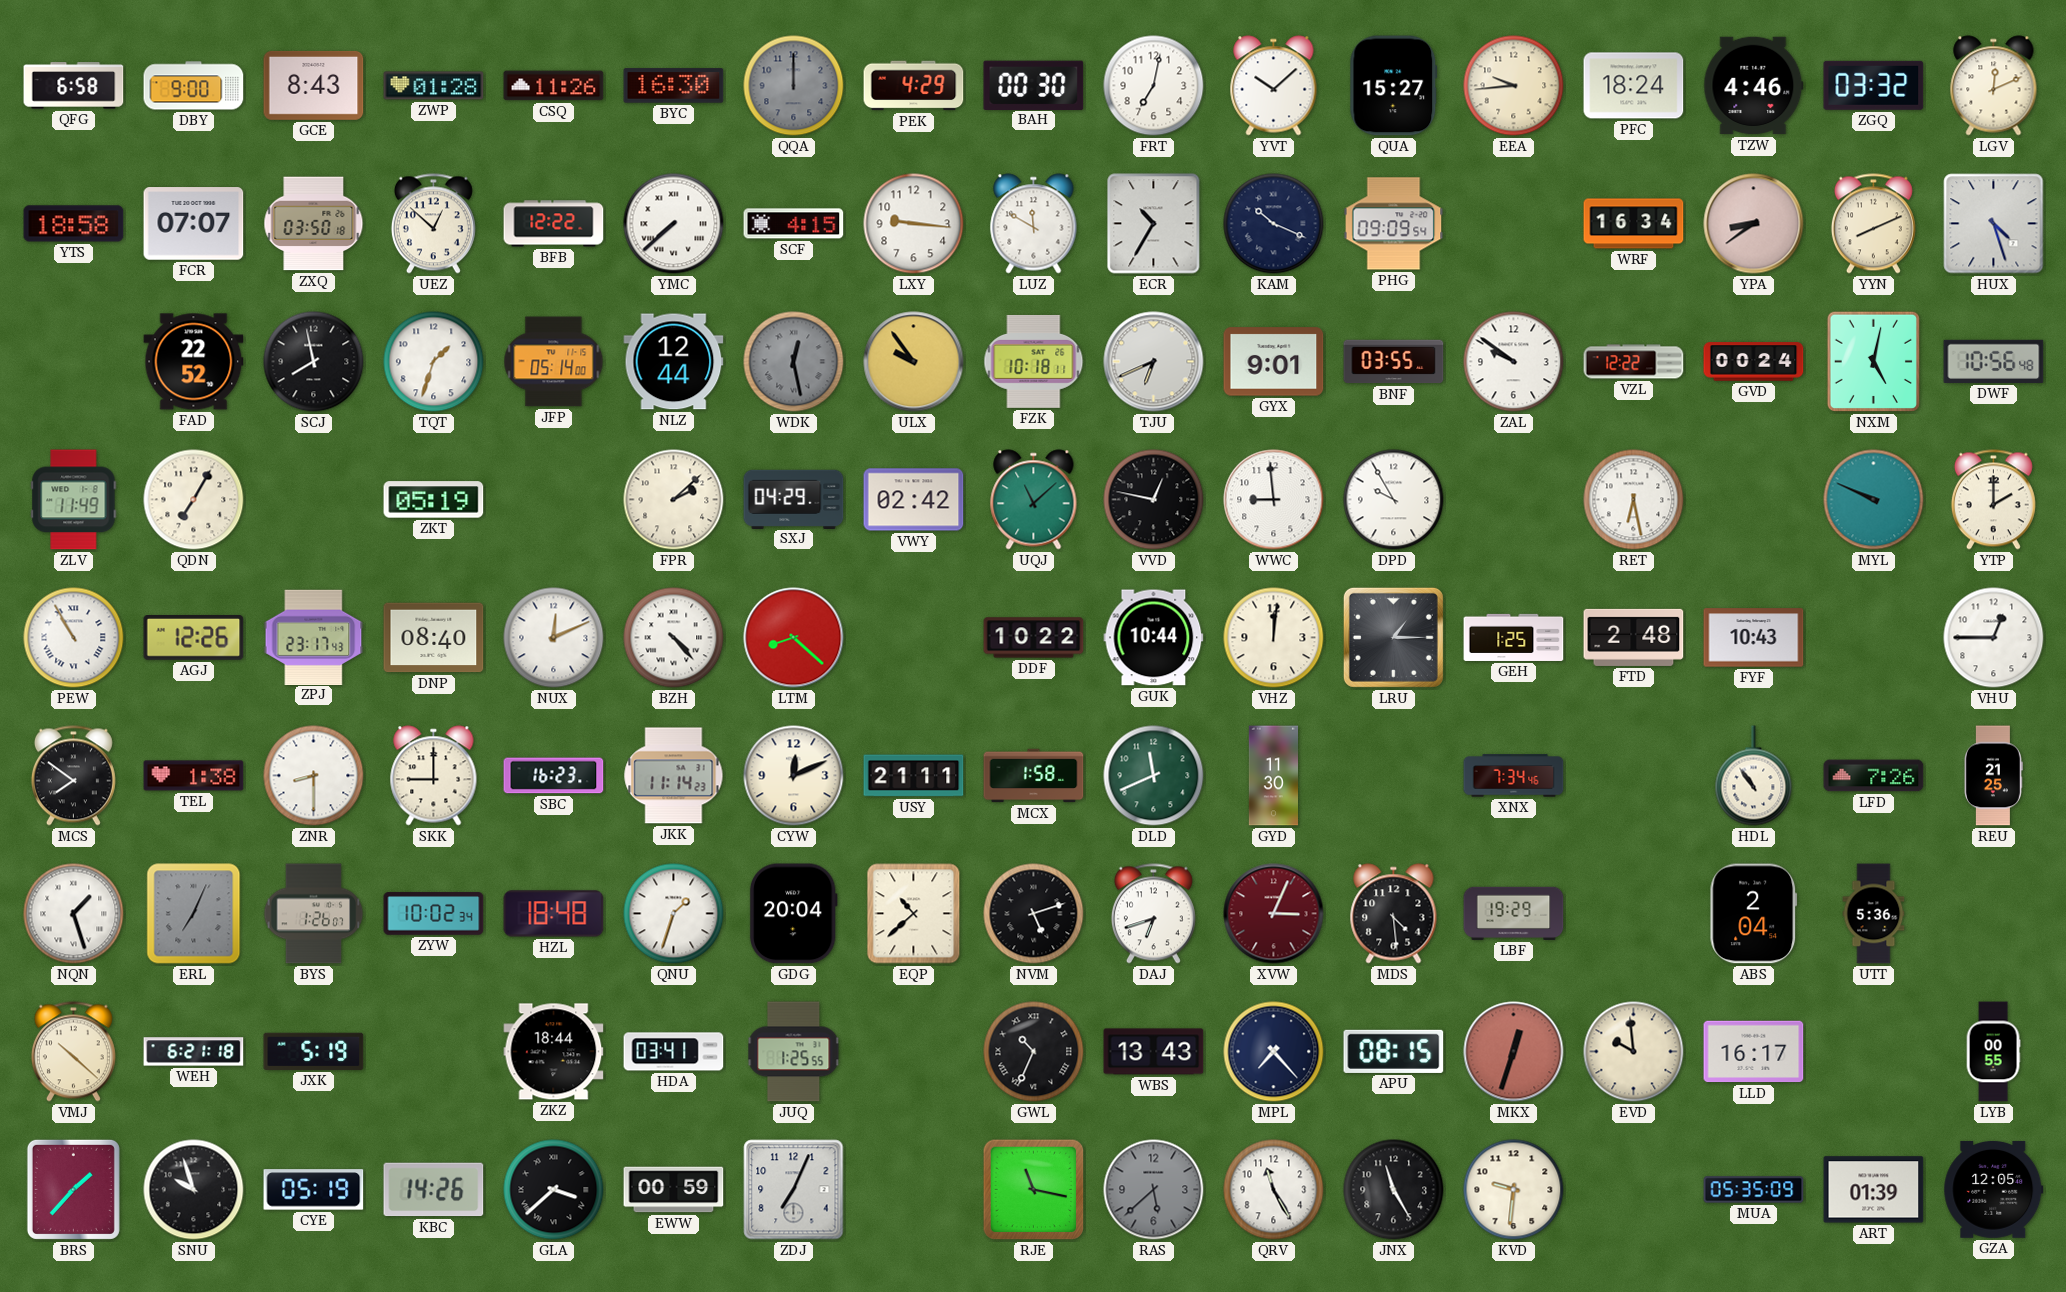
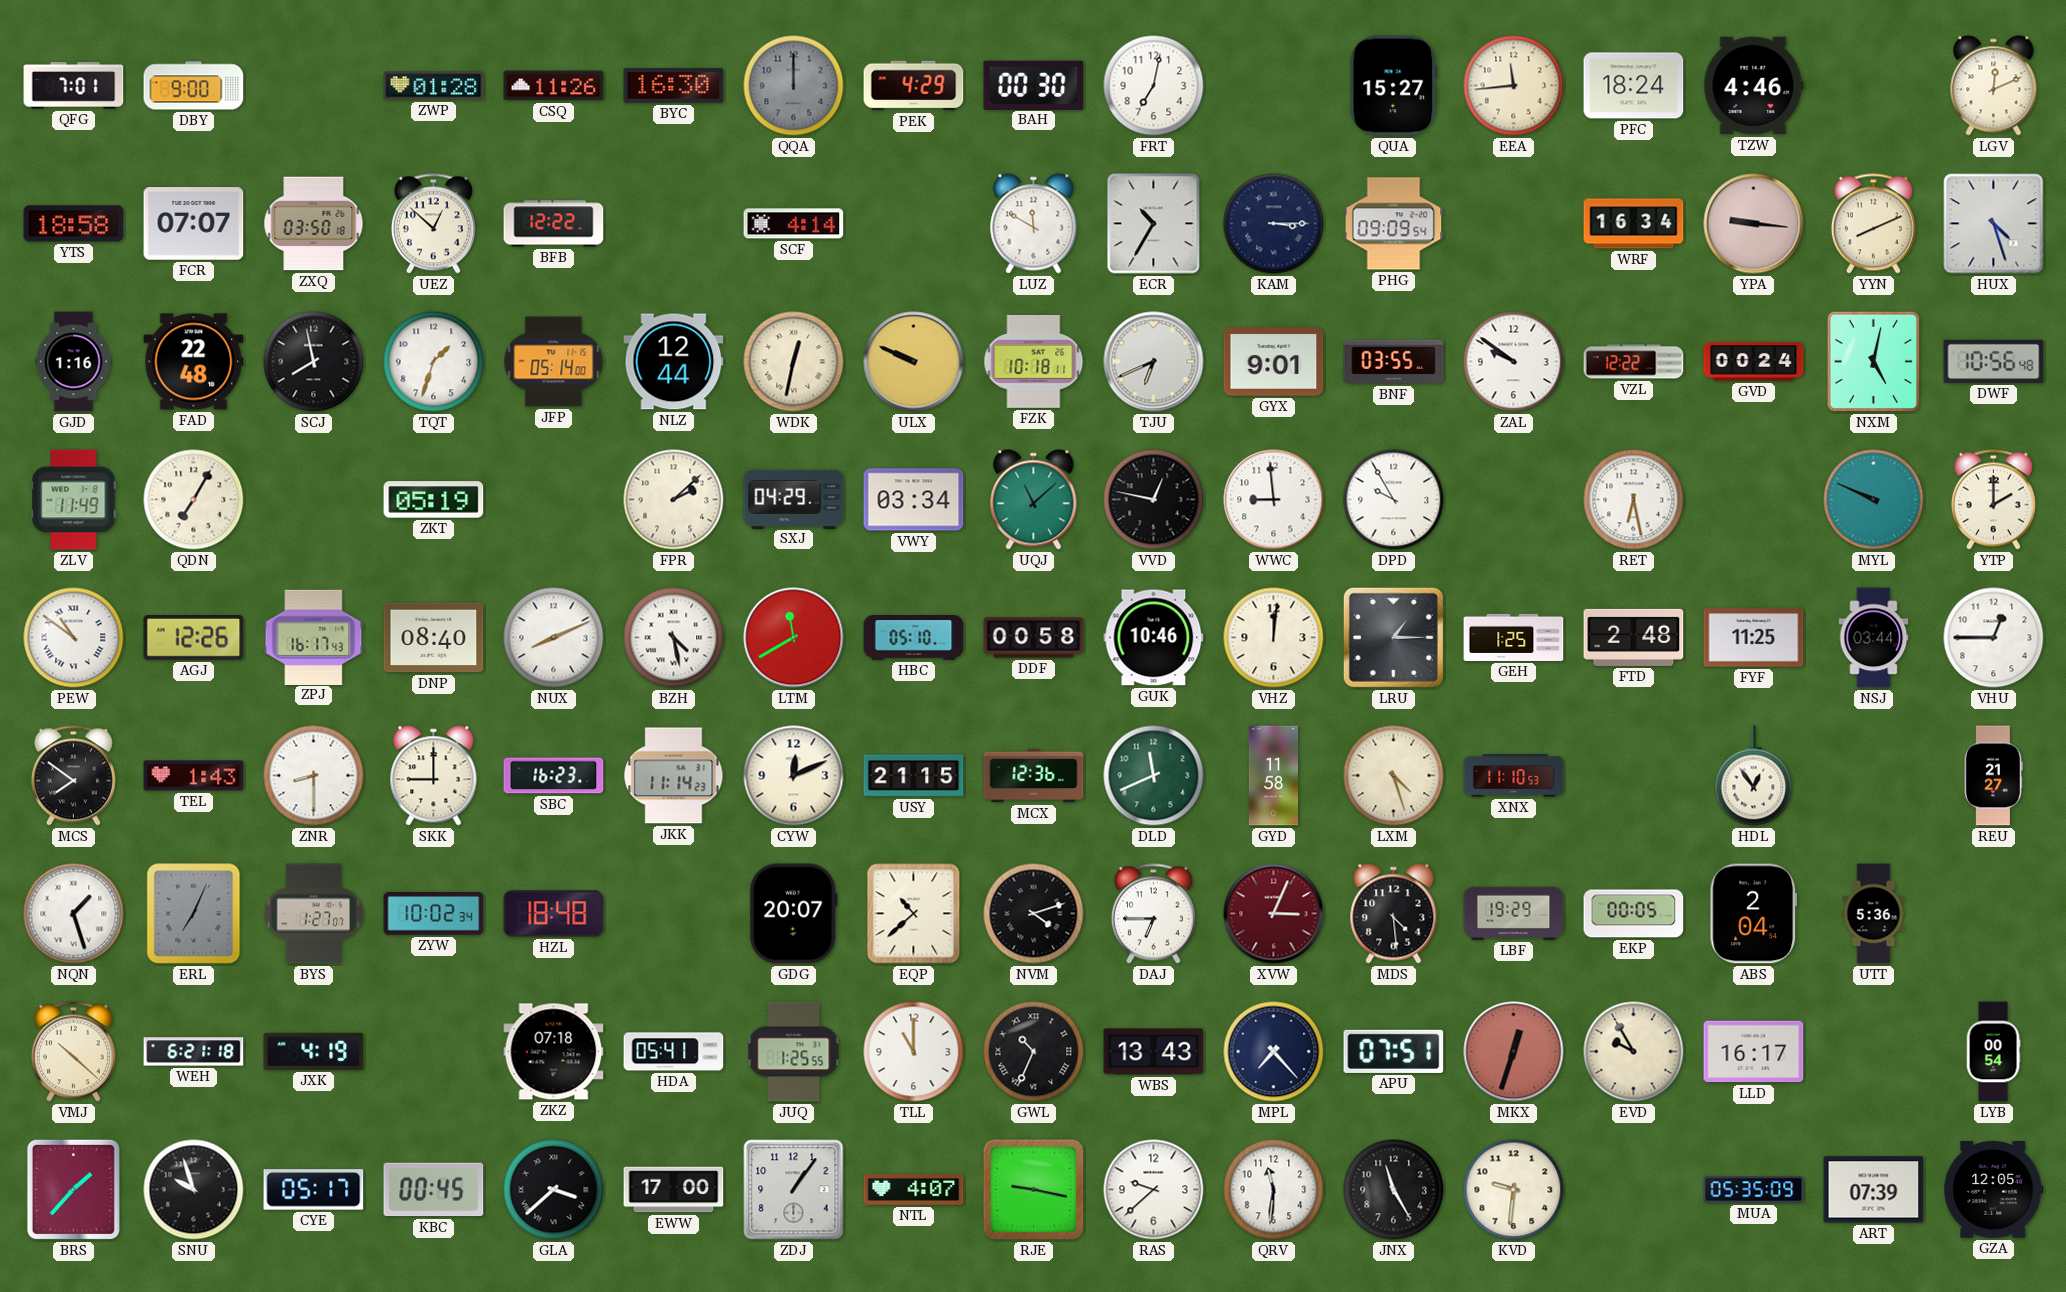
QFG: 6:58 -> 7:01 (74, 86)
GCE: 8:43 -> none (314, 85)
YVT: 10:08 -> none (1274, 86)
EEA: 9:44 -> 11:44 (1514, 86)
ZGQ: 03:32 -> none (1874, 85)
YMC: 7:38 -> none (674, 224)
SCF: 4:15 -> 4:14 (794, 224)
LXY: 9:16 -> none (914, 224)
KAM: 10:19 -> 3:15 (1274, 224)
YPA: 8:39 -> 9:16 (1754, 224)
GJD: none -> 1:16 (74, 362)
FAD: 22:52 -> 22:48 (194, 362)
WDK: 12:28 -> 12:32 (794, 362)
WDK dial: grey -> cream (794, 362)
ULX: 9:54 -> 9:49 (914, 362)
VWY: 02:42 -> 03:34 (914, 500)
PEW: 10:55 -> 10:51 (74, 638)
ZPJ: 23:17 -> 16:17 (314, 637)
NUX: 12:11 -> 8:11 (554, 638)
BZH: 4:23 -> 4:28 (674, 638)
LTM: 8:22 -> 11:40 (794, 638)
HBC: none -> 05:10 (914, 638)
DDF: 10:22 -> 00:58 (1034, 638)
GUK: 10:44 -> 10:46 (1154, 638)
FYF: 10:43 -> 11:25 (1754, 638)
NSJ: none -> 03:44 (1874, 638)
TEL: 1:38 -> 1:43 (194, 776)
USY: 21:11 -> 21:15 (914, 776)
MCX: 1:58 -> 12:36 (1034, 776)
GYD: 11:30 -> 11:58 (1273, 776)
LXM: none -> 4:27 (1394, 776)
XNX: 7:34 -> 11:10 (1514, 776)
HDL: 10:54 -> 12:54 (1754, 776)
LFD: 7:26 -> none (1874, 776)
REU: 21:25 -> 21:27 (1993, 776)
BYS: 1:26 -> 1:27 (314, 914)
QNU: 1:33 -> none (674, 914)
GDG: 20:04 -> 20:07 (793, 914)
NVM: 5:12 -> 4:12 (1034, 914)
DAJ: 6:42 -> 6:45 (1153, 914)
EKP: none -> 00:05 (1634, 914)
JXK: 5:19 -> 4:19 (314, 1051)
ZKZ: 18:44 -> 07:18 (554, 1052)
HDA: 03:41 -> 05:41 (674, 1052)
TLL: none -> 11:00 (914, 1052)
APU: 08:15 -> 07:51 (1394, 1051)
EVD: 9:59 -> 9:55 (1634, 1052)
LYB: 00:55 -> 00:54 (1993, 1052)
CYE: 05:19 -> 05:17 (314, 1190)
KBC: 14:26 -> 00:45 (434, 1190)
EWW: 00:59 -> 17:00 (674, 1190)
ZDJ: 7:04 -> 1:06 (794, 1190)
NTL: none -> 4:07 (914, 1190)
RJE: 11:17 -> 9:17 (1034, 1190)
RAS: 5:38 -> 9:38 (1154, 1190)
RAS dial: grey -> white (1154, 1190)
QRV: 11:25 -> 11:31 (1274, 1190)
ART: 01:39 -> 07:39 (1874, 1190)
